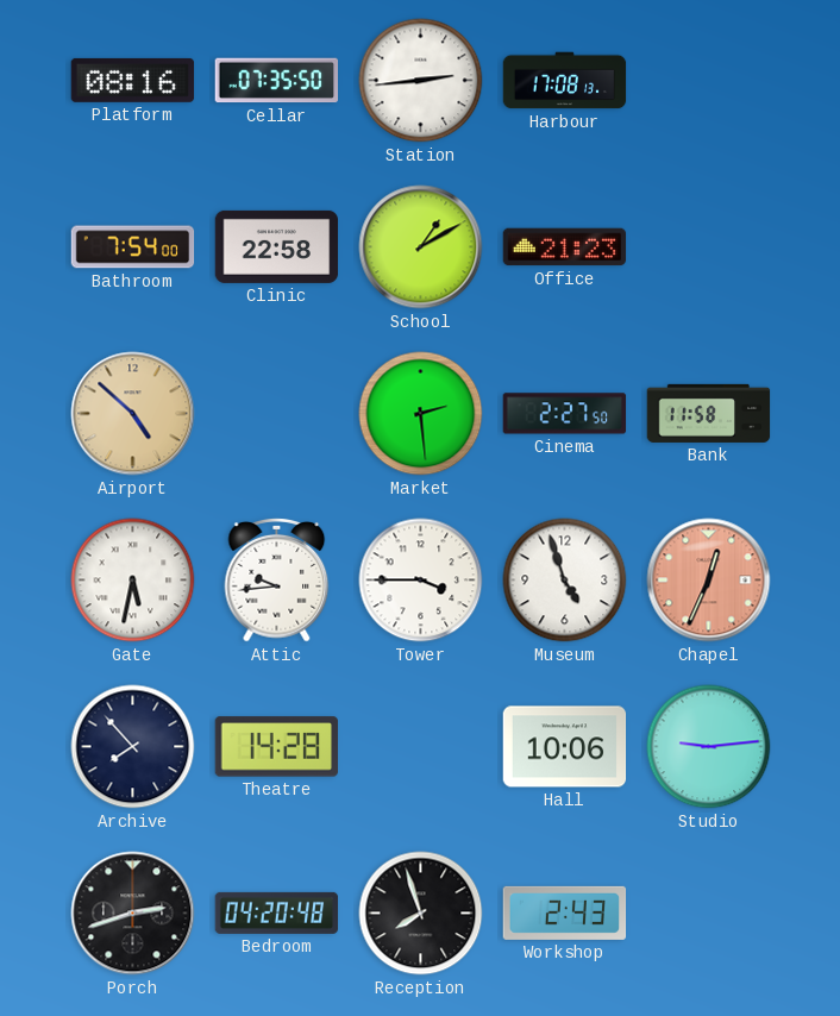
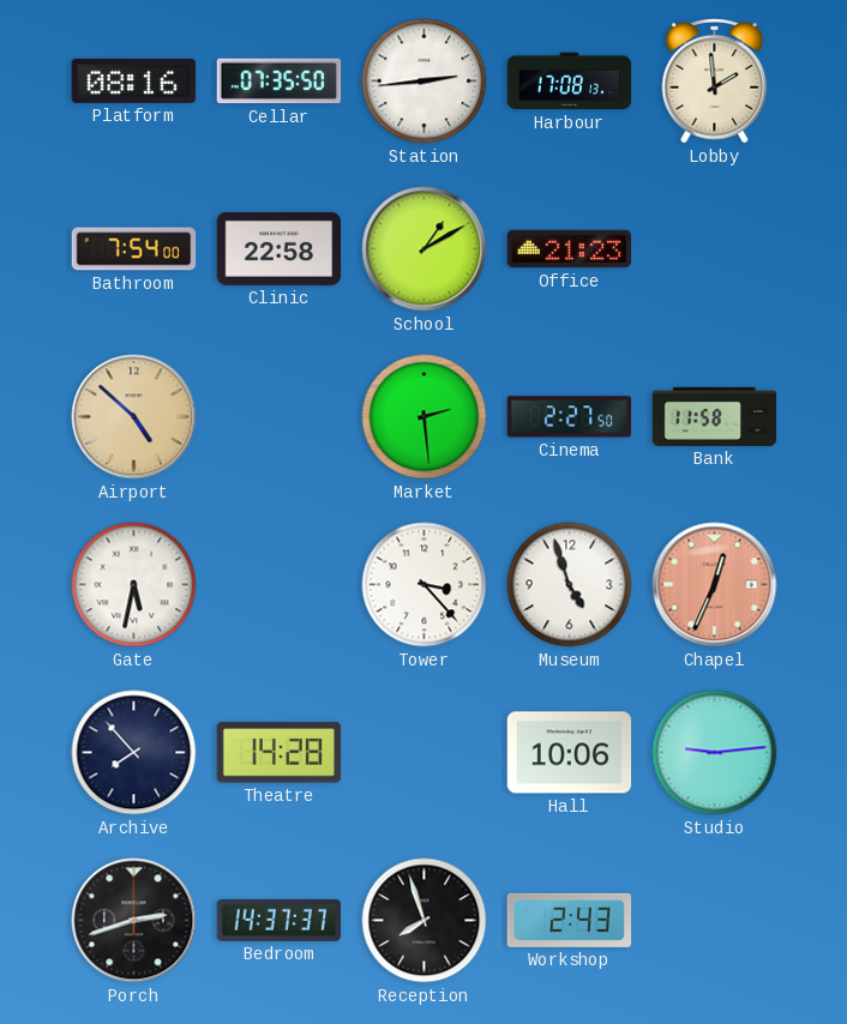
Lobby: none -> 1:59 (715, 80)
Attic: 9:44 -> none (277, 579)
Tower: 3:45 -> 3:23 (425, 585)
Bedroom: 04:20 -> 14:37 (280, 920)
